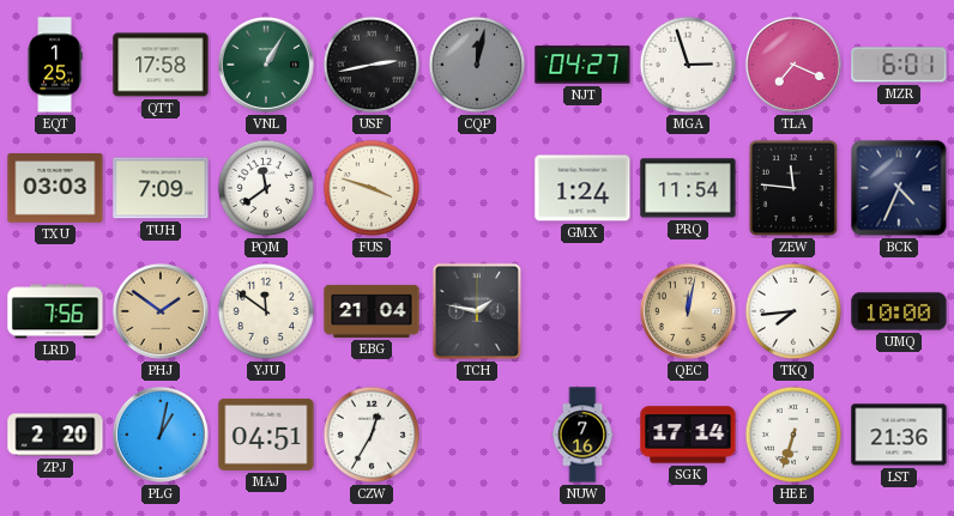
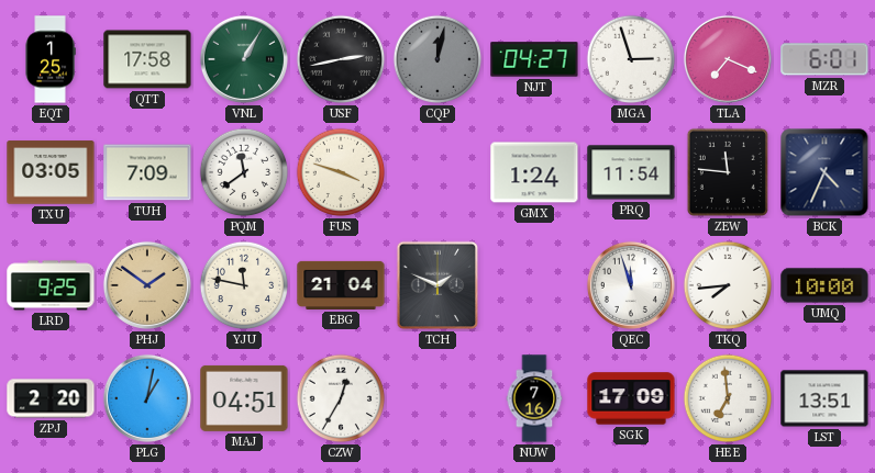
TXU: 03:03 -> 03:05 (51, 172)
LRD: 7:56 -> 9:25 (51, 285)
YJU: 11:51 -> 11:47 (244, 285)
TCH: 1:47 -> 1:49 (437, 285)
QEC: 12:02 -> 11:57 (631, 285)
QEC dial: champagne -> white (631, 285)
SGK: 17:14 -> 17:09 (631, 398)
HEE: 6:33 -> 6:59 (728, 398)
LST: 21:36 -> 13:51 (824, 398)
